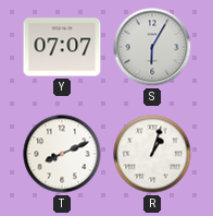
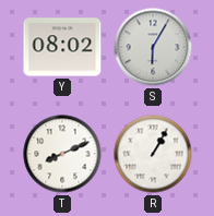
Y: 07:07 -> 08:02 (62, 47)
R: 1:03 -> 1:05 (153, 154)
